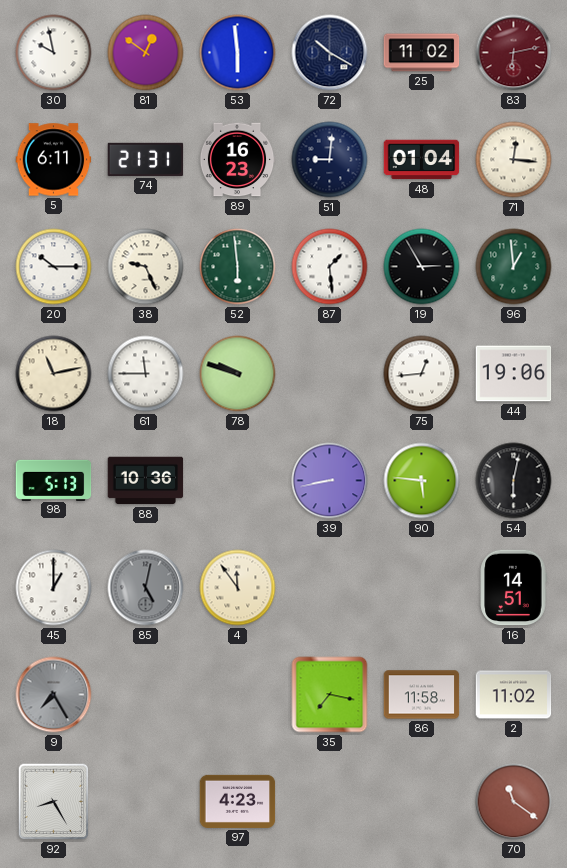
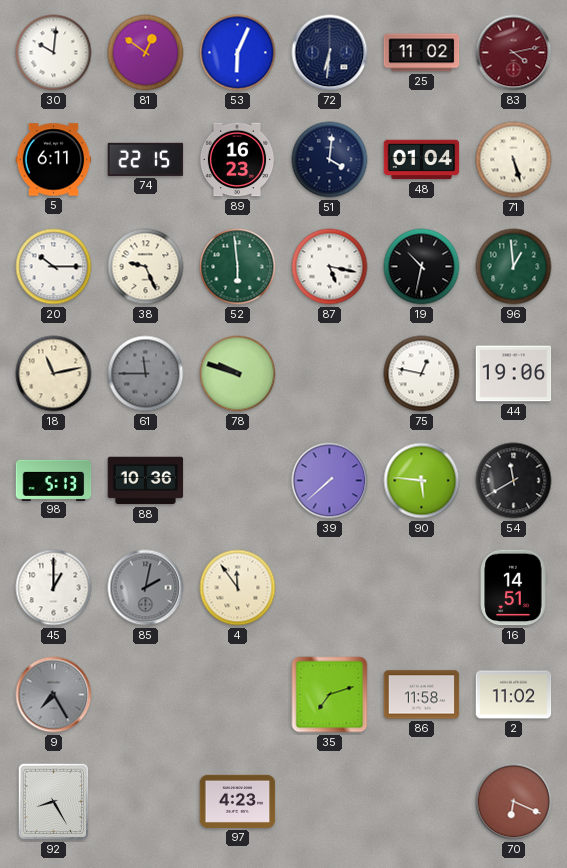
30: 9:58 -> 10:01 (54, 53)
53: 5:59 -> 6:04 (238, 53)
72: 10:20 -> 6:31 (330, 53)
83: 6:13 -> 4:13 (514, 53)
74: 21:31 -> 22:15 (146, 159)
51: 9:01 -> 4:01 (330, 160)
71: 12:16 -> 5:27 (514, 160)
87: 1:29 -> 5:17 (330, 267)
19: 2:55 -> 10:32 (422, 267)
61 dial: white -> grey (146, 374)
75: 12:44 -> 12:47 (422, 374)
39: 8:43 -> 7:38 (330, 481)
54: 6:02 -> 11:40 (514, 481)
85: 5:02 -> 2:02 (146, 588)
35: 7:17 -> 7:12 (330, 695)
70: 11:21 -> 6:19 (514, 802)
